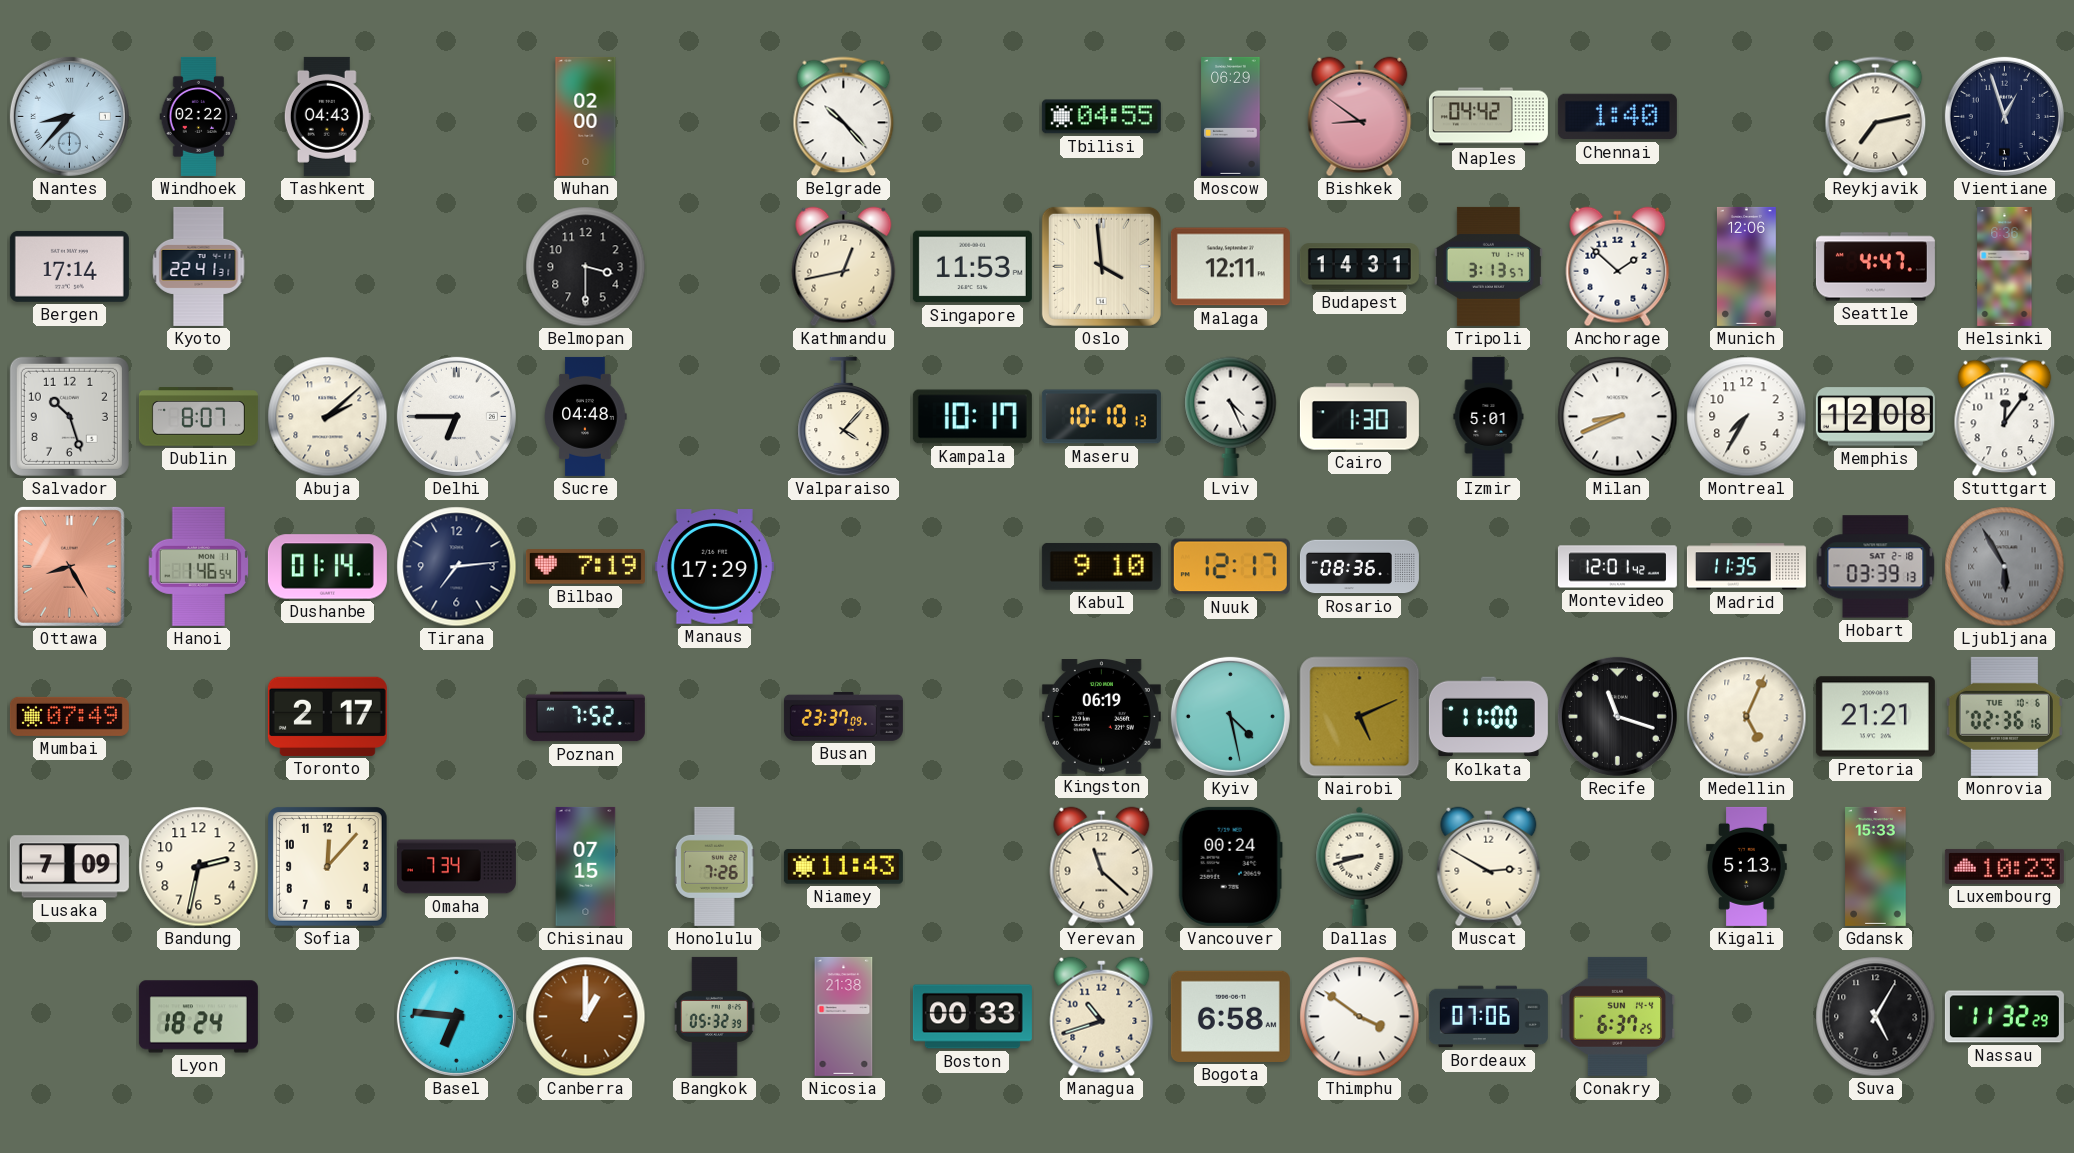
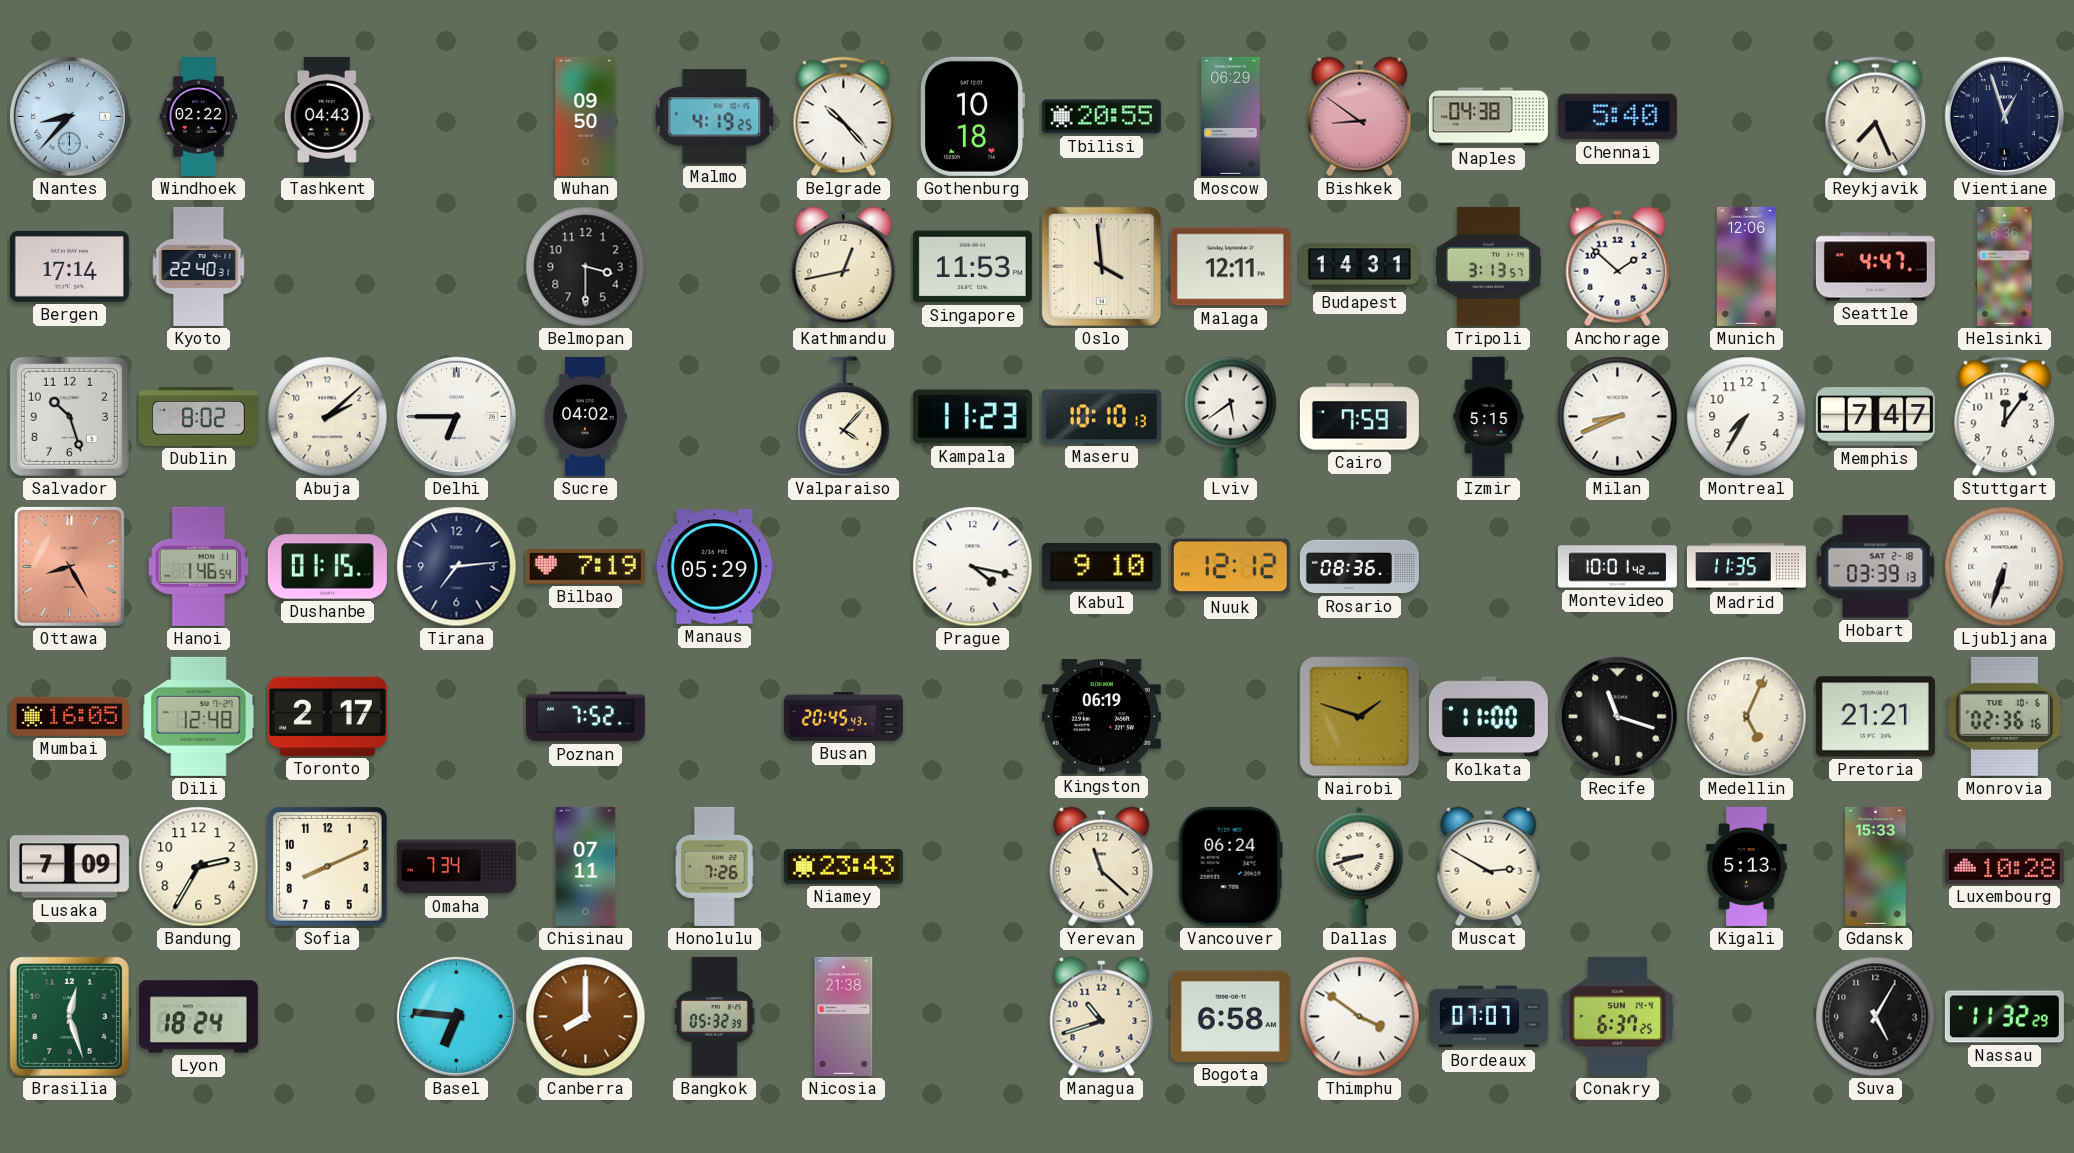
Wuhan: 02:00 -> 09:50 (586, 116)
Malmo: none -> 4:19 (715, 117)
Gothenburg: none -> 10:18 (971, 116)
Tbilisi: 04:55 -> 20:55 (1101, 117)
Naples: 04:42 -> 04:38 (1488, 117)
Chennai: 1:40 -> 5:40 (1617, 117)
Reykjavik: 7:13 -> 7:26 (1876, 117)
Kyoto: 22:41 -> 22:40 (199, 266)
Dublin: 8:07 -> 8:02 (198, 417)
Sucre: 04:48 -> 04:02 (585, 416)
Kampala: 10:17 -> 11:23 (972, 417)
Lviv: 4:26 -> 5:39 (1231, 416)
Cairo: 1:30 -> 7:59 (1359, 417)
Izmir: 5:01 -> 5:15 (1489, 416)
Memphis: 12:08 -> 7:47 (1875, 417)
Dushanbe: 01:14 -> 01:15 (327, 567)
Manaus: 17:29 -> 05:29 (714, 567)
Prague: none -> 4:17 (973, 567)
Nuuk: 12:17 -> 12:12 (1230, 567)
Montevideo: 12:01 -> 10:01 (1617, 567)
Ljubljana: 5:55 -> 6:33 (2005, 567)
Ljubljana dial: grey -> white (2005, 567)
Mumbai: 07:49 -> 16:05 (69, 716)
Dili: none -> 12:48 (199, 716)
Busan: 23:37 -> 20:45 (843, 716)
Kyiv: 4:28 -> none (1230, 716)
Nairobi: 5:11 -> 1:48 (1360, 717)
Bandung: 2:32 -> 2:35 (199, 867)
Sofia: 12:07 -> 8:11 (328, 867)
Chisinau: 07:15 -> 07:11 (586, 866)
Niamey: 11:43 -> 23:43 (843, 867)
Vancouver: 00:24 -> 06:24 (1230, 866)
Luxembourg: 10:23 -> 10:28 (2004, 866)
Brasilia: none -> 12:27 (69, 1016)
Canberra: 1:00 -> 8:00 (586, 1017)
Boston: 00:33 -> none (972, 1017)
Bordeaux: 07:06 -> 07:07 (1488, 1017)
